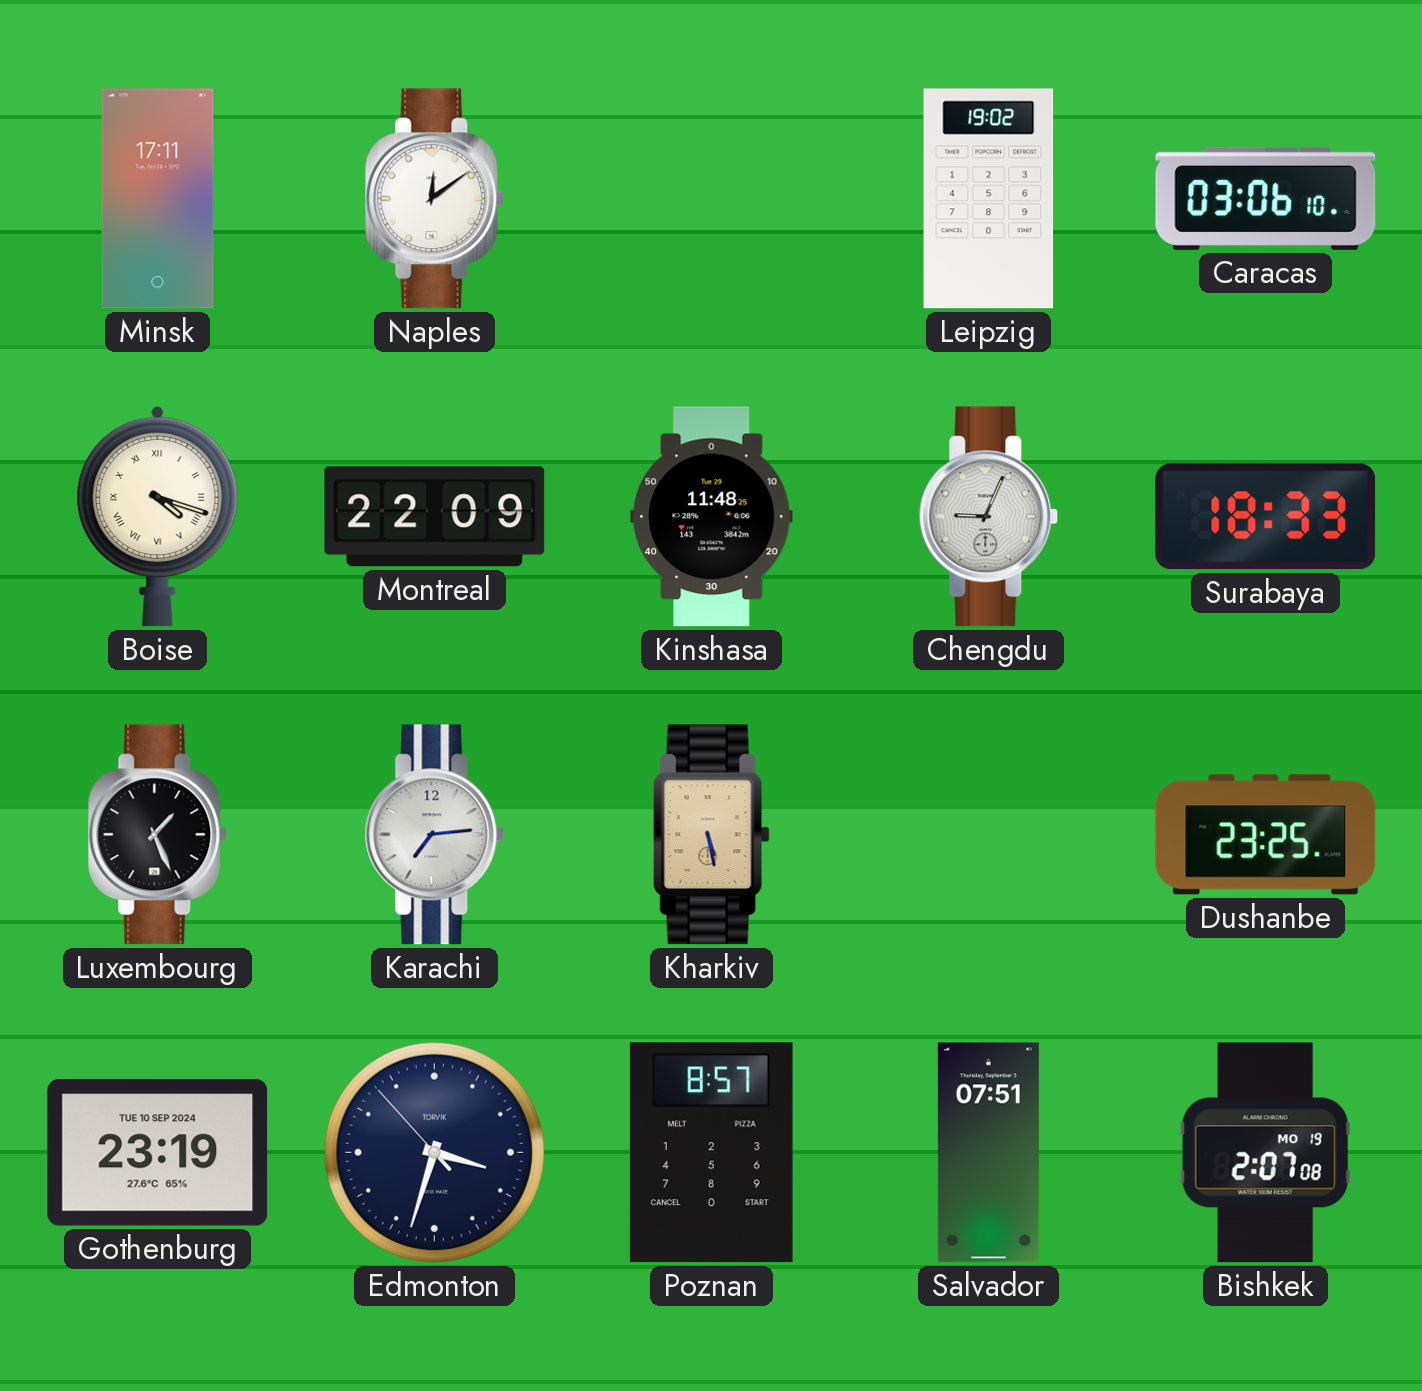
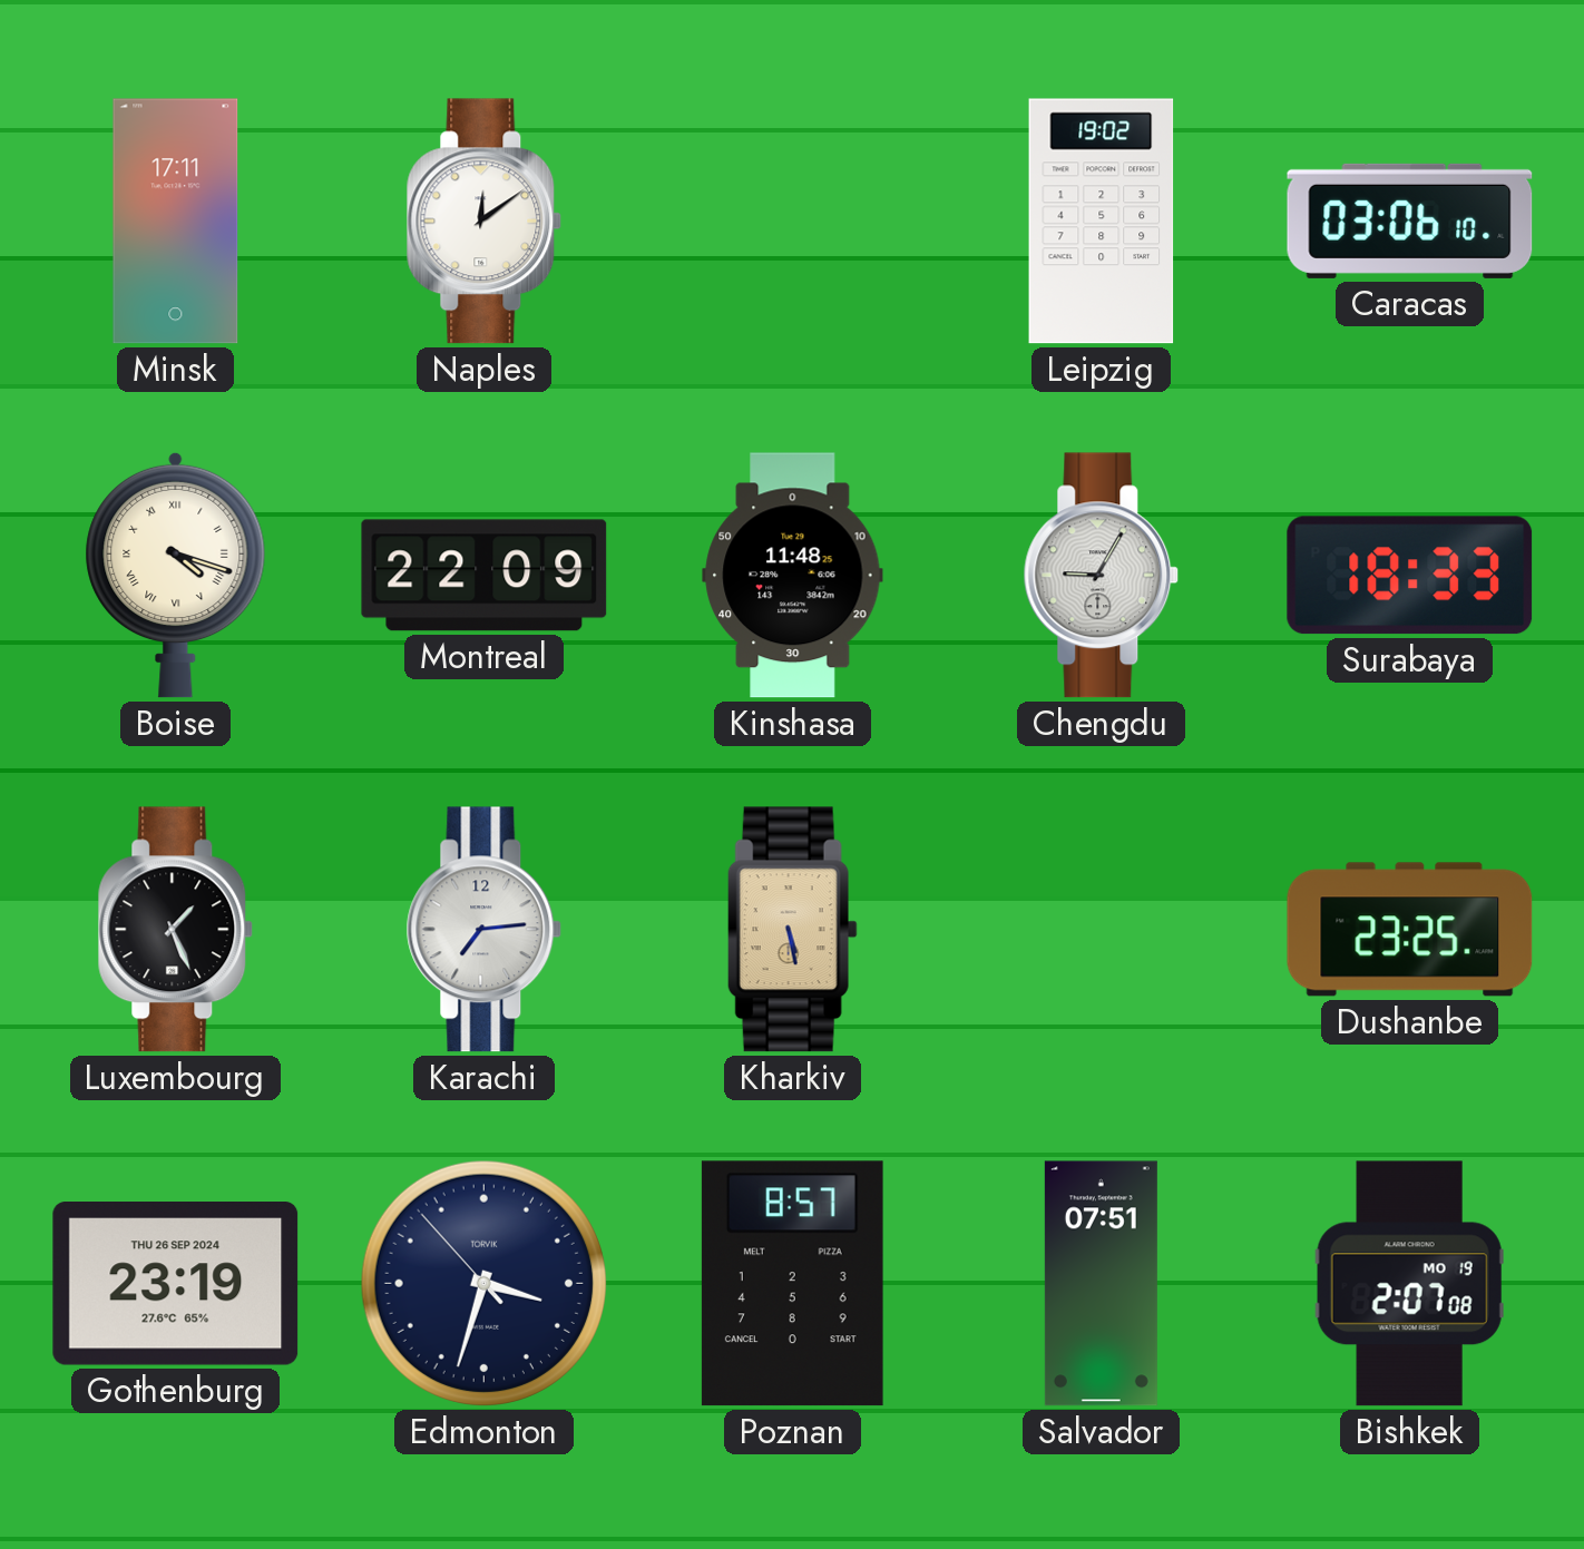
Chengdu: 9:04 -> 9:05 (1102, 576)
Gothenburg date: TUE 10 SEP 2024 -> THU 26 SEP 2024 (176, 1284)
